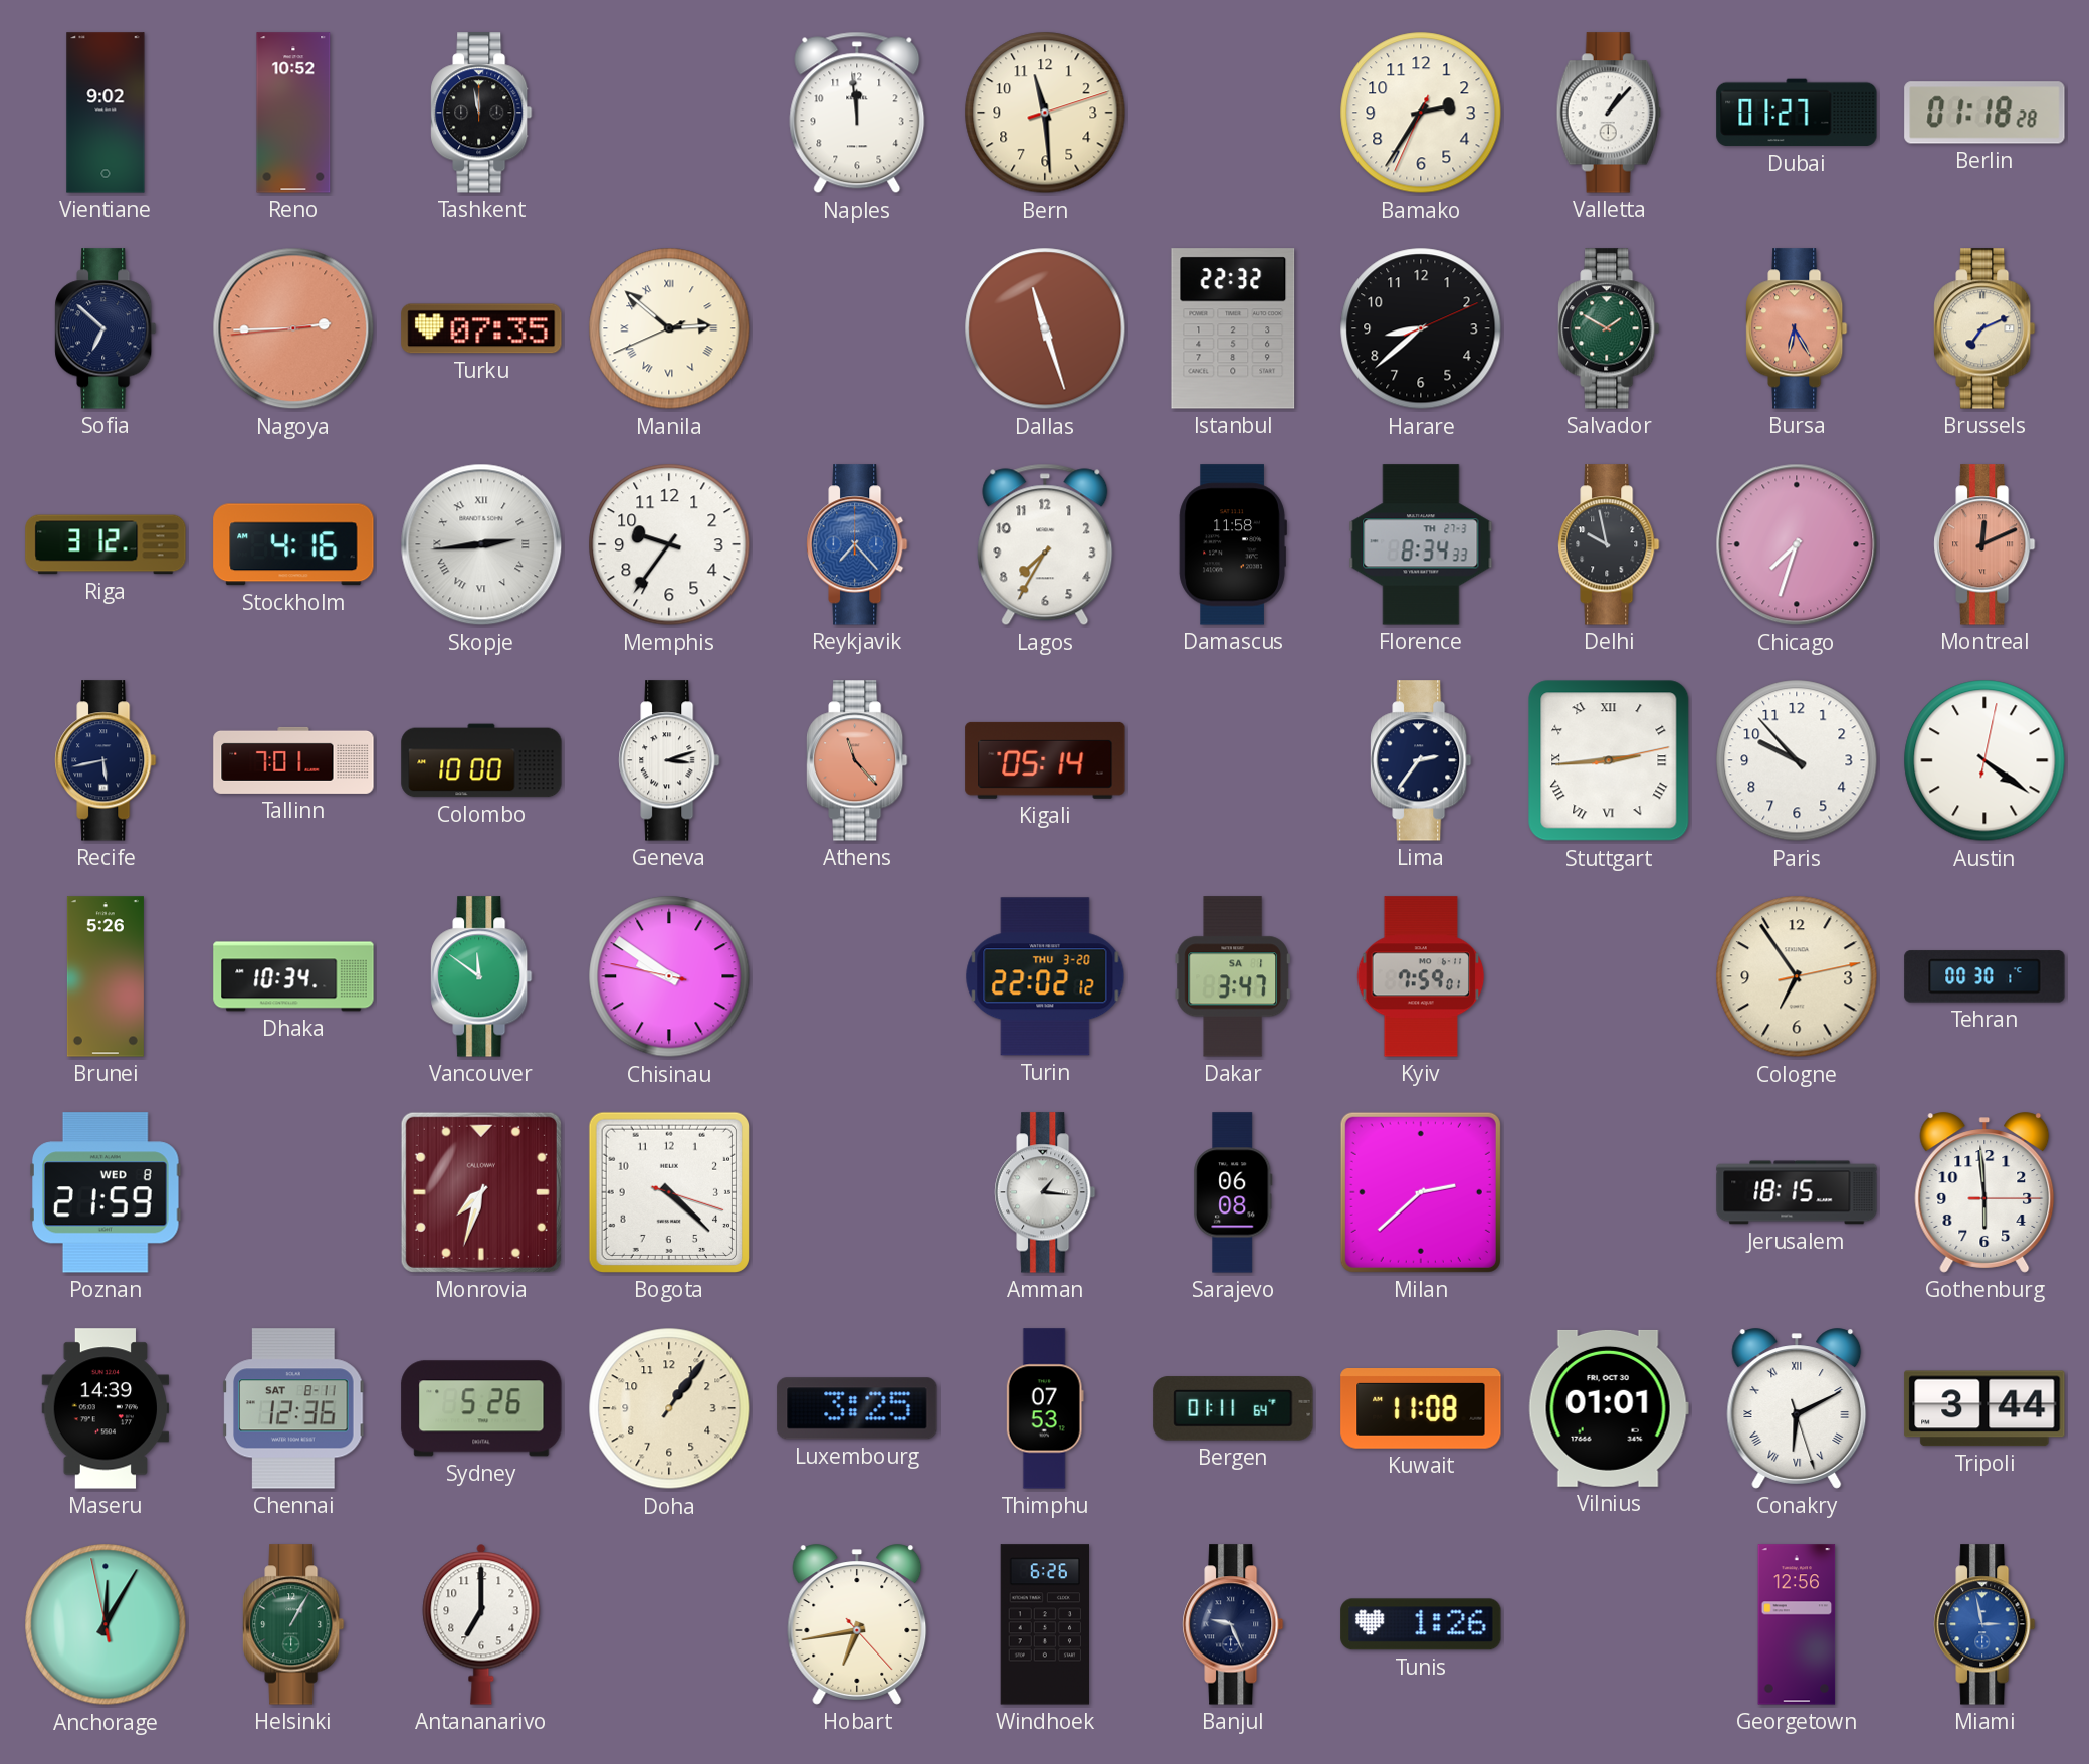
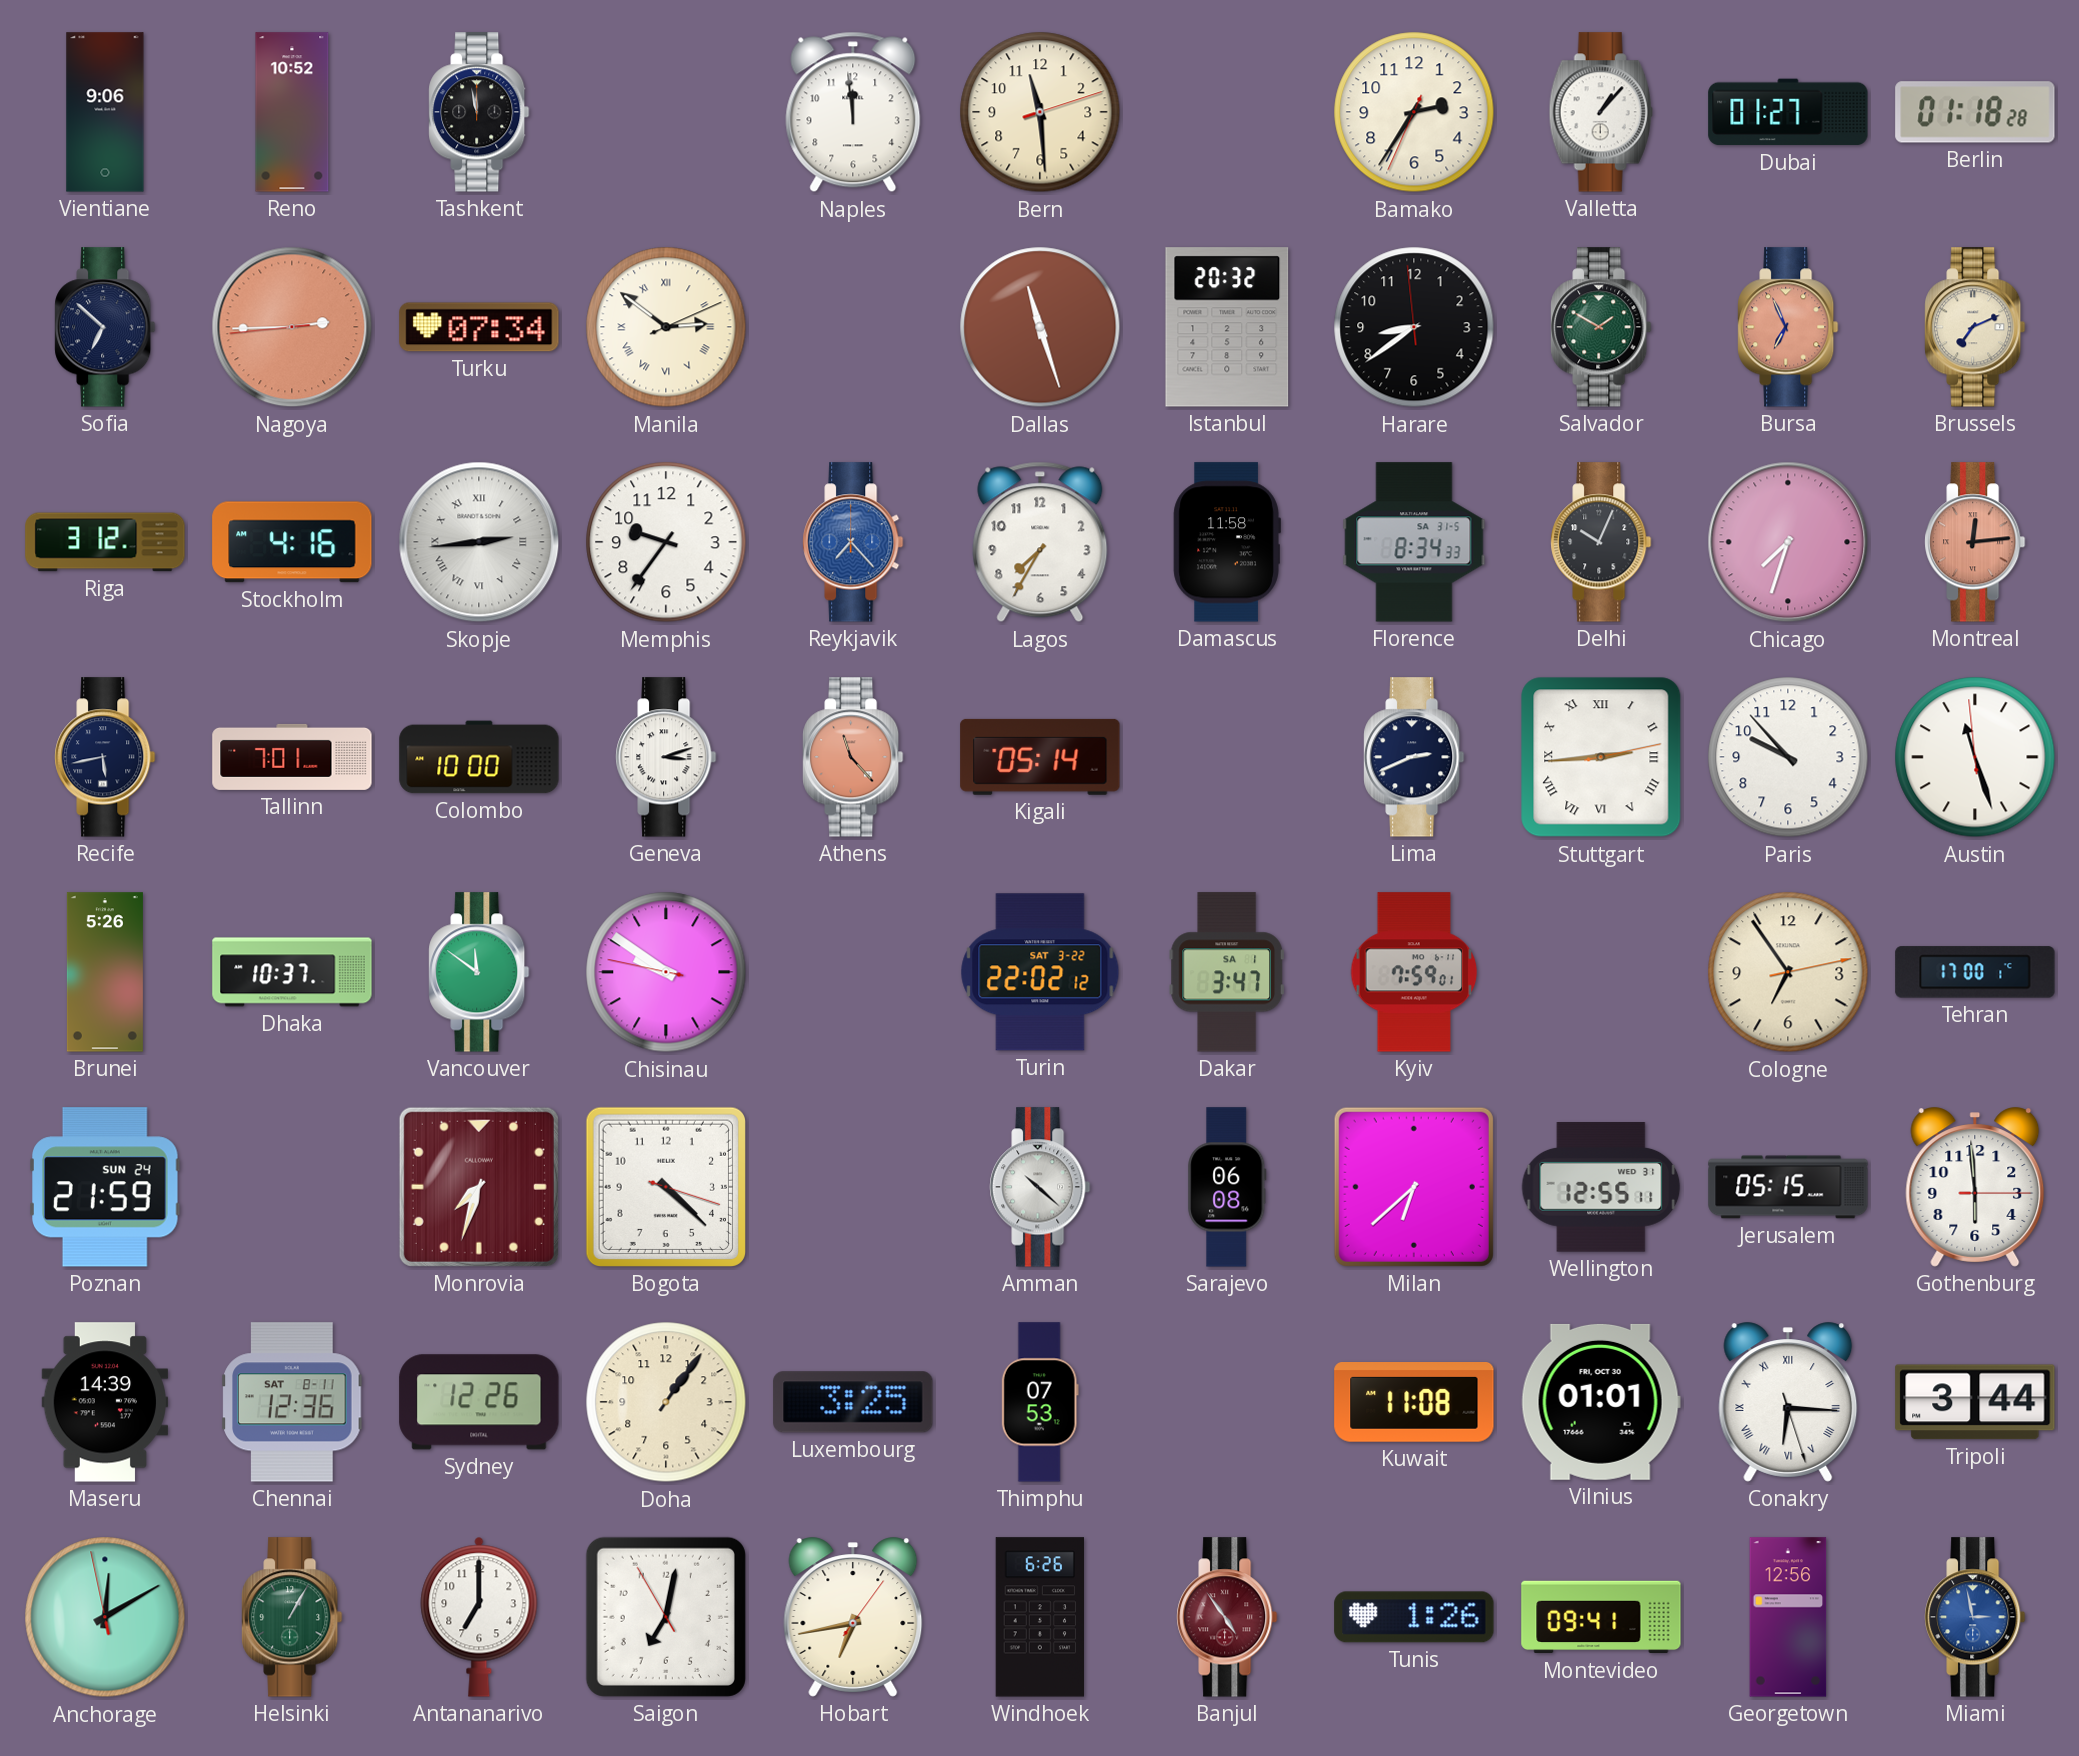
Vientiane: 9:02 -> 9:06 (105, 112)
Turku: 07:35 -> 07:34 (479, 327)
Manila: 2:51:41 -> 2:51:11 (666, 327)
Istanbul: 22:32 -> 20:32 (1227, 327)
Harare: 8:38:11 -> 8:38:59 (1414, 327)
Bursa: 6:25 -> 6:56 (1788, 327)
Florence date: TH 27-3 -> SA 31-5 (1414, 542)
Delhi: 9:58 -> 10:04 (1601, 542)
Montreal: 12:11 -> 12:14 (1975, 542)
Lima: 2:36 -> 2:41 (1414, 757)
Austin: 4:21 -> 11:26 (1975, 757)
Dhaka: 10:34 -> 10:37 (292, 972)
Turin date: THU 3-20 -> SAT 3-22 (1040, 972)
Tehran: 00:30 -> 17:00 (1975, 972)
Poznan date: WED 8 -> SUN 24 (105, 1187)
Amman: 1:16 -> 10:22 (1040, 1187)
Milan: 2:38 -> 6:38 (1414, 1187)
Wellington: none -> 12:55 (1601, 1187)
Jerusalem: 18:15 -> 05:15 (1788, 1187)
Sydney: 5:26 -> 12:26 (479, 1402)
Bergen: 01:11 -> none (1233, 1408)
Conakry: 6:10 -> 6:15 (1788, 1402)
Anchorage: 12:04 -> 12:09 (105, 1617)
Saigon: none -> 7:01 (666, 1617)
Hobart: 6:43:23 -> 6:43:06 (853, 1617)
Banjul: 9:26 -> 4:54 (1227, 1617)
Banjul dial: navy -> burgundy (1227, 1617)
Montevideo: none -> 09:41 (1601, 1617)
